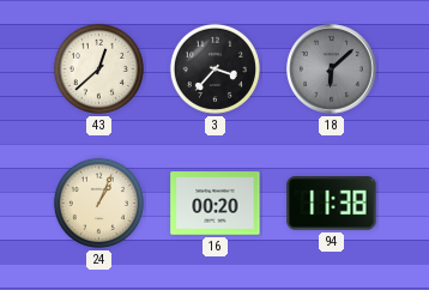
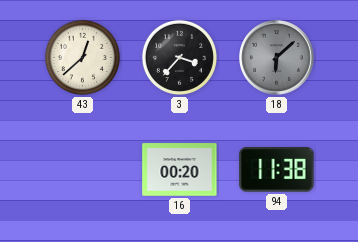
24: 1:04 -> none (98, 203)
